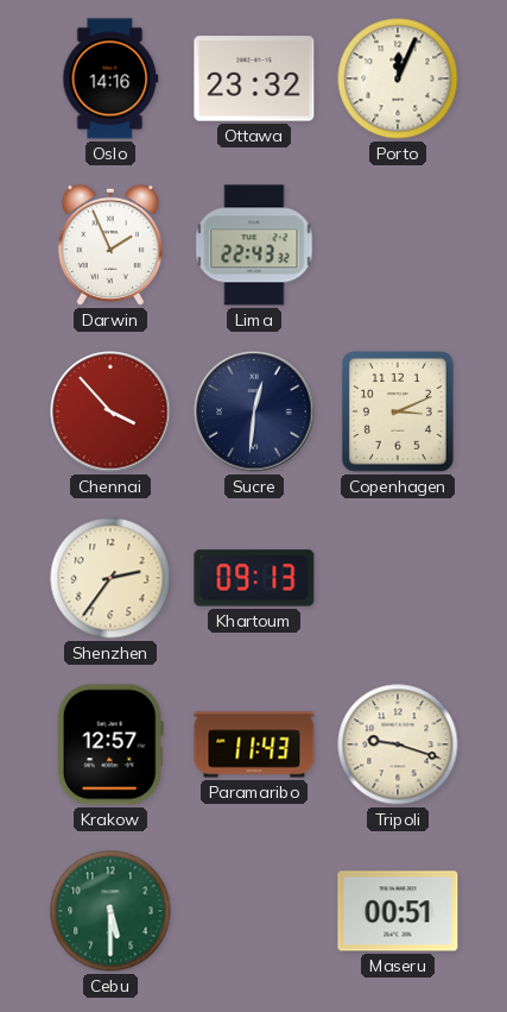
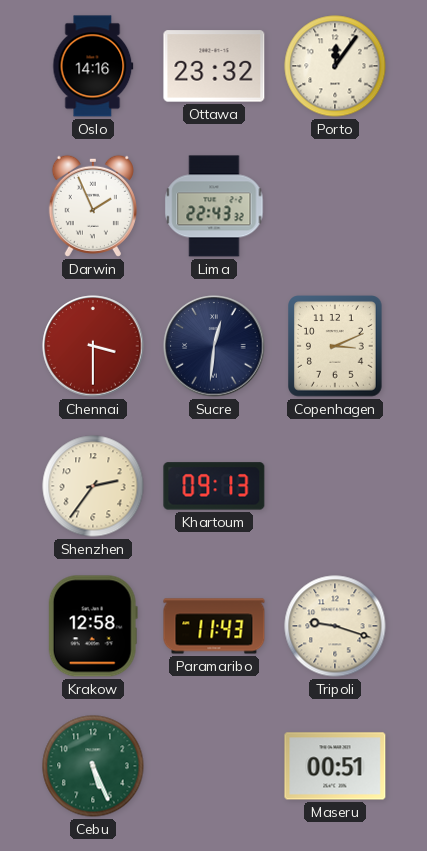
Porto: 12:04 -> 12:06 (335, 66)
Chennai: 3:53 -> 3:30 (93, 346)
Krakow: 12:57 -> 12:58 (93, 626)
Cebu: 5:30 -> 5:26 (93, 766)
